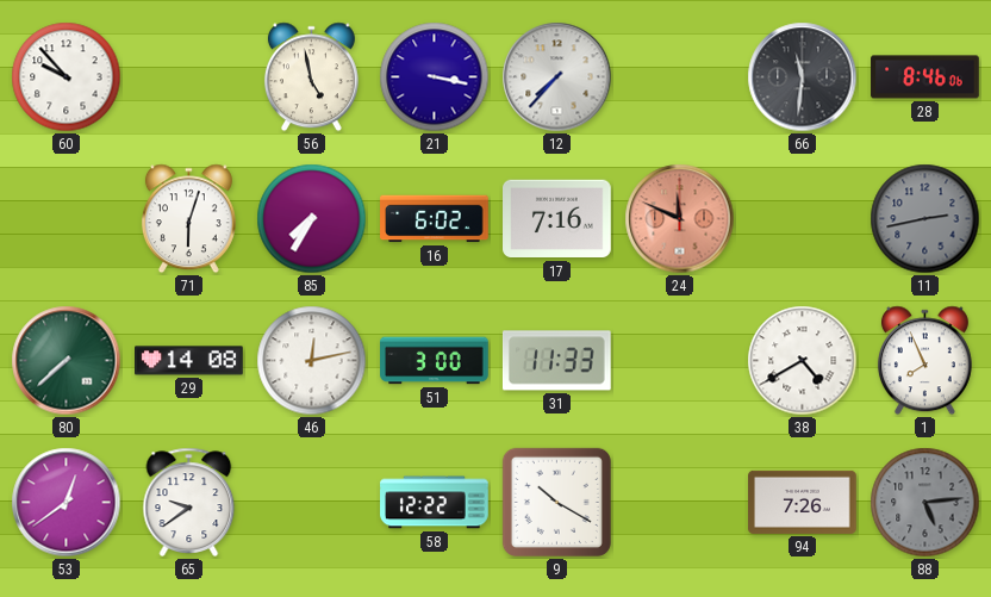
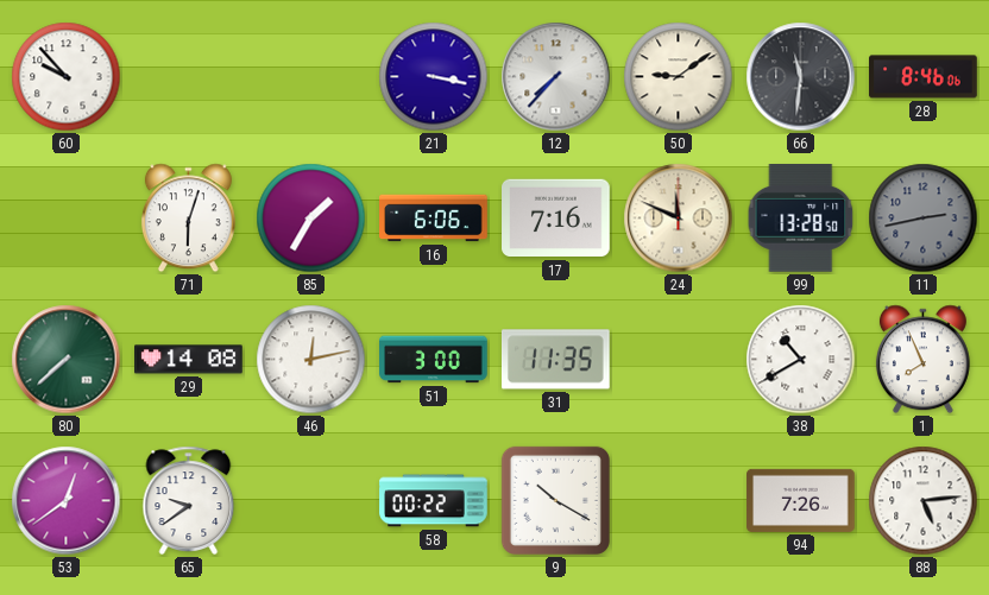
56: 4:58 -> none (311, 77)
50: none -> 9:09 (679, 77)
85: 7:35 -> 1:35 (311, 219)
16: 6:02 -> 6:06 (434, 219)
24 dial: salmon -> cream (679, 219)
99: none -> 13:28 (801, 219)
31: 11:33 -> 11:35 (555, 360)
38: 4:40 -> 10:40 (801, 360)
58: 12:22 -> 00:22 (434, 501)
88 dial: grey -> white (924, 501)
